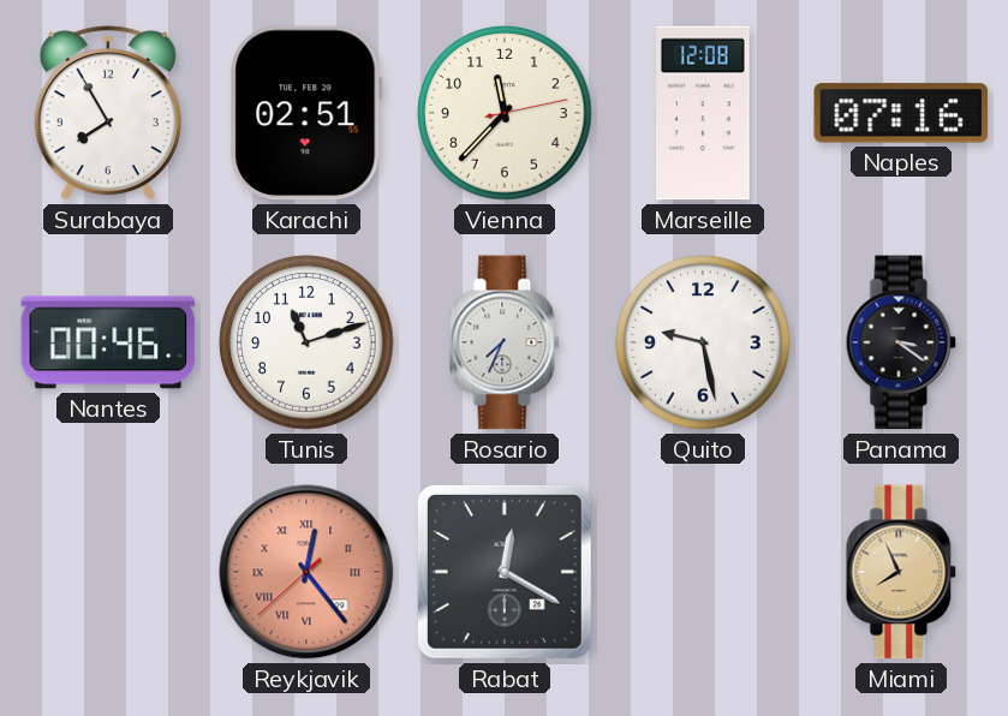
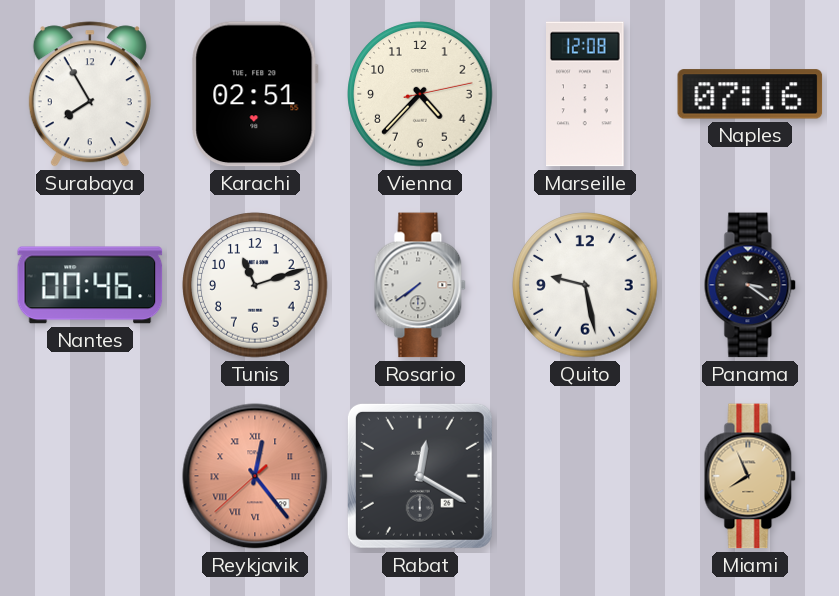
Vienna: 11:37 -> 4:37 (420, 94)
Rosario: 7:34 -> 7:39 (420, 285)
